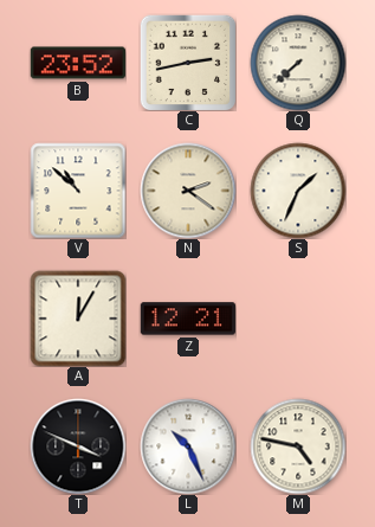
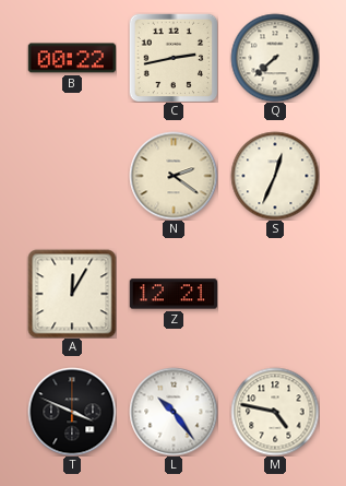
B: 23:52 -> 00:22 (71, 58)
V: 10:52 -> none (78, 191)
S: 1:34 -> 12:34 (275, 176)
L: 10:26 -> 10:24 (174, 412)
